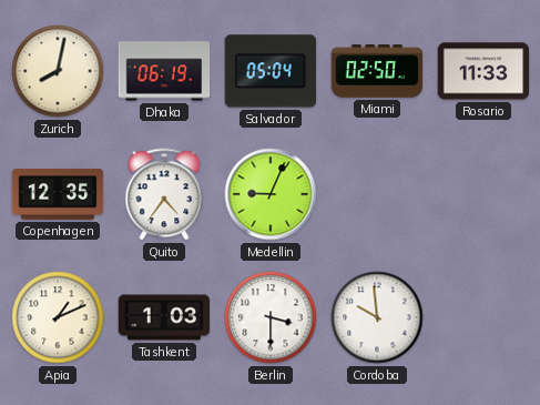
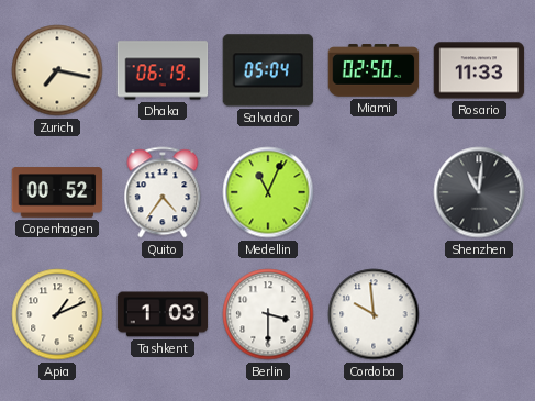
Zurich: 8:02 -> 7:17 (57, 70)
Copenhagen: 12:35 -> 00:52 (57, 192)
Medellin: 9:04 -> 11:04 (268, 192)
Shenzhen: none -> 11:01 (479, 192)
